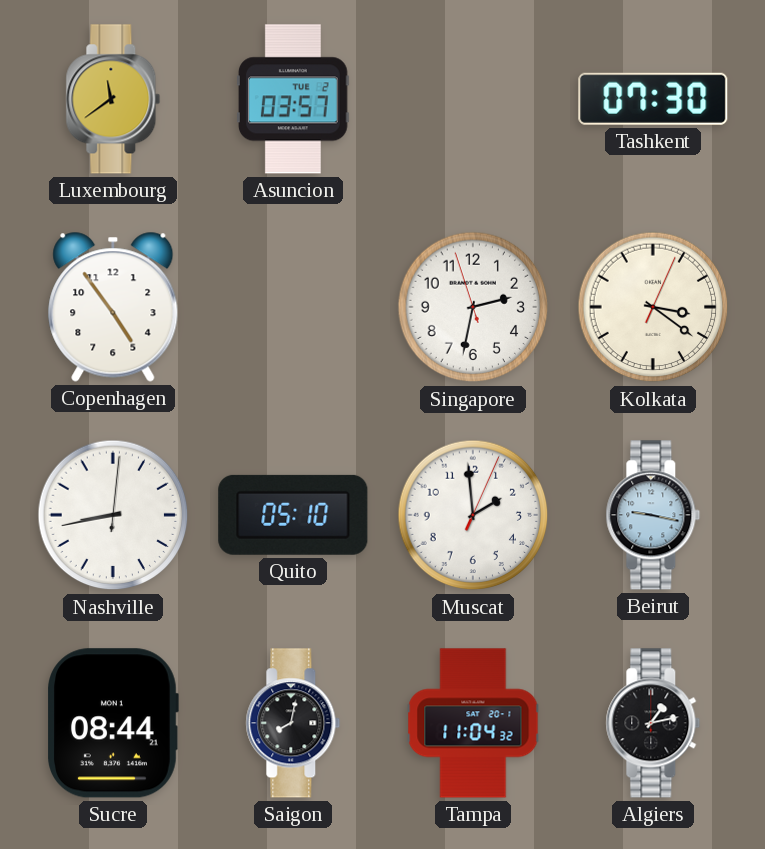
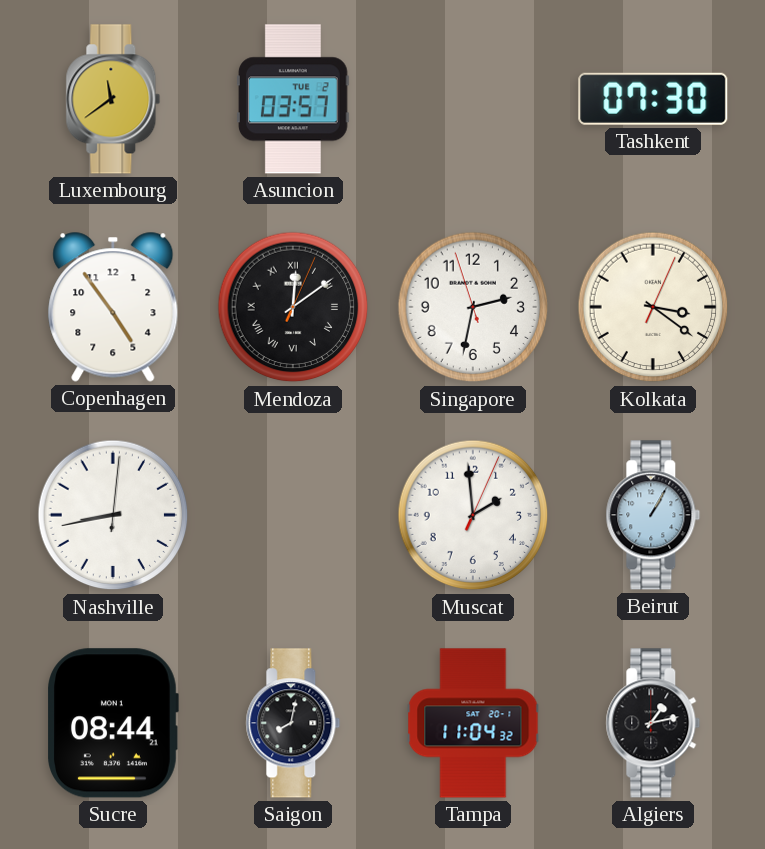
Mendoza: none -> 12:09 (293, 307)
Quito: 05:10 -> none (293, 515)
Beirut: 9:17 -> 1:05 (653, 515)
